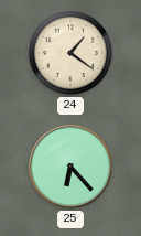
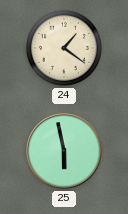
25: 6:23 -> 5:58 (64, 151)
